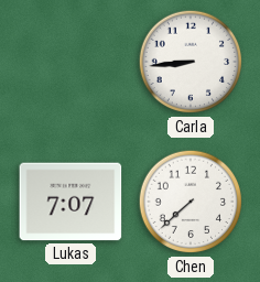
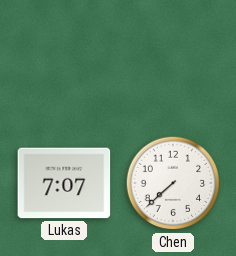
Carla: 8:44 -> none (191, 62)
